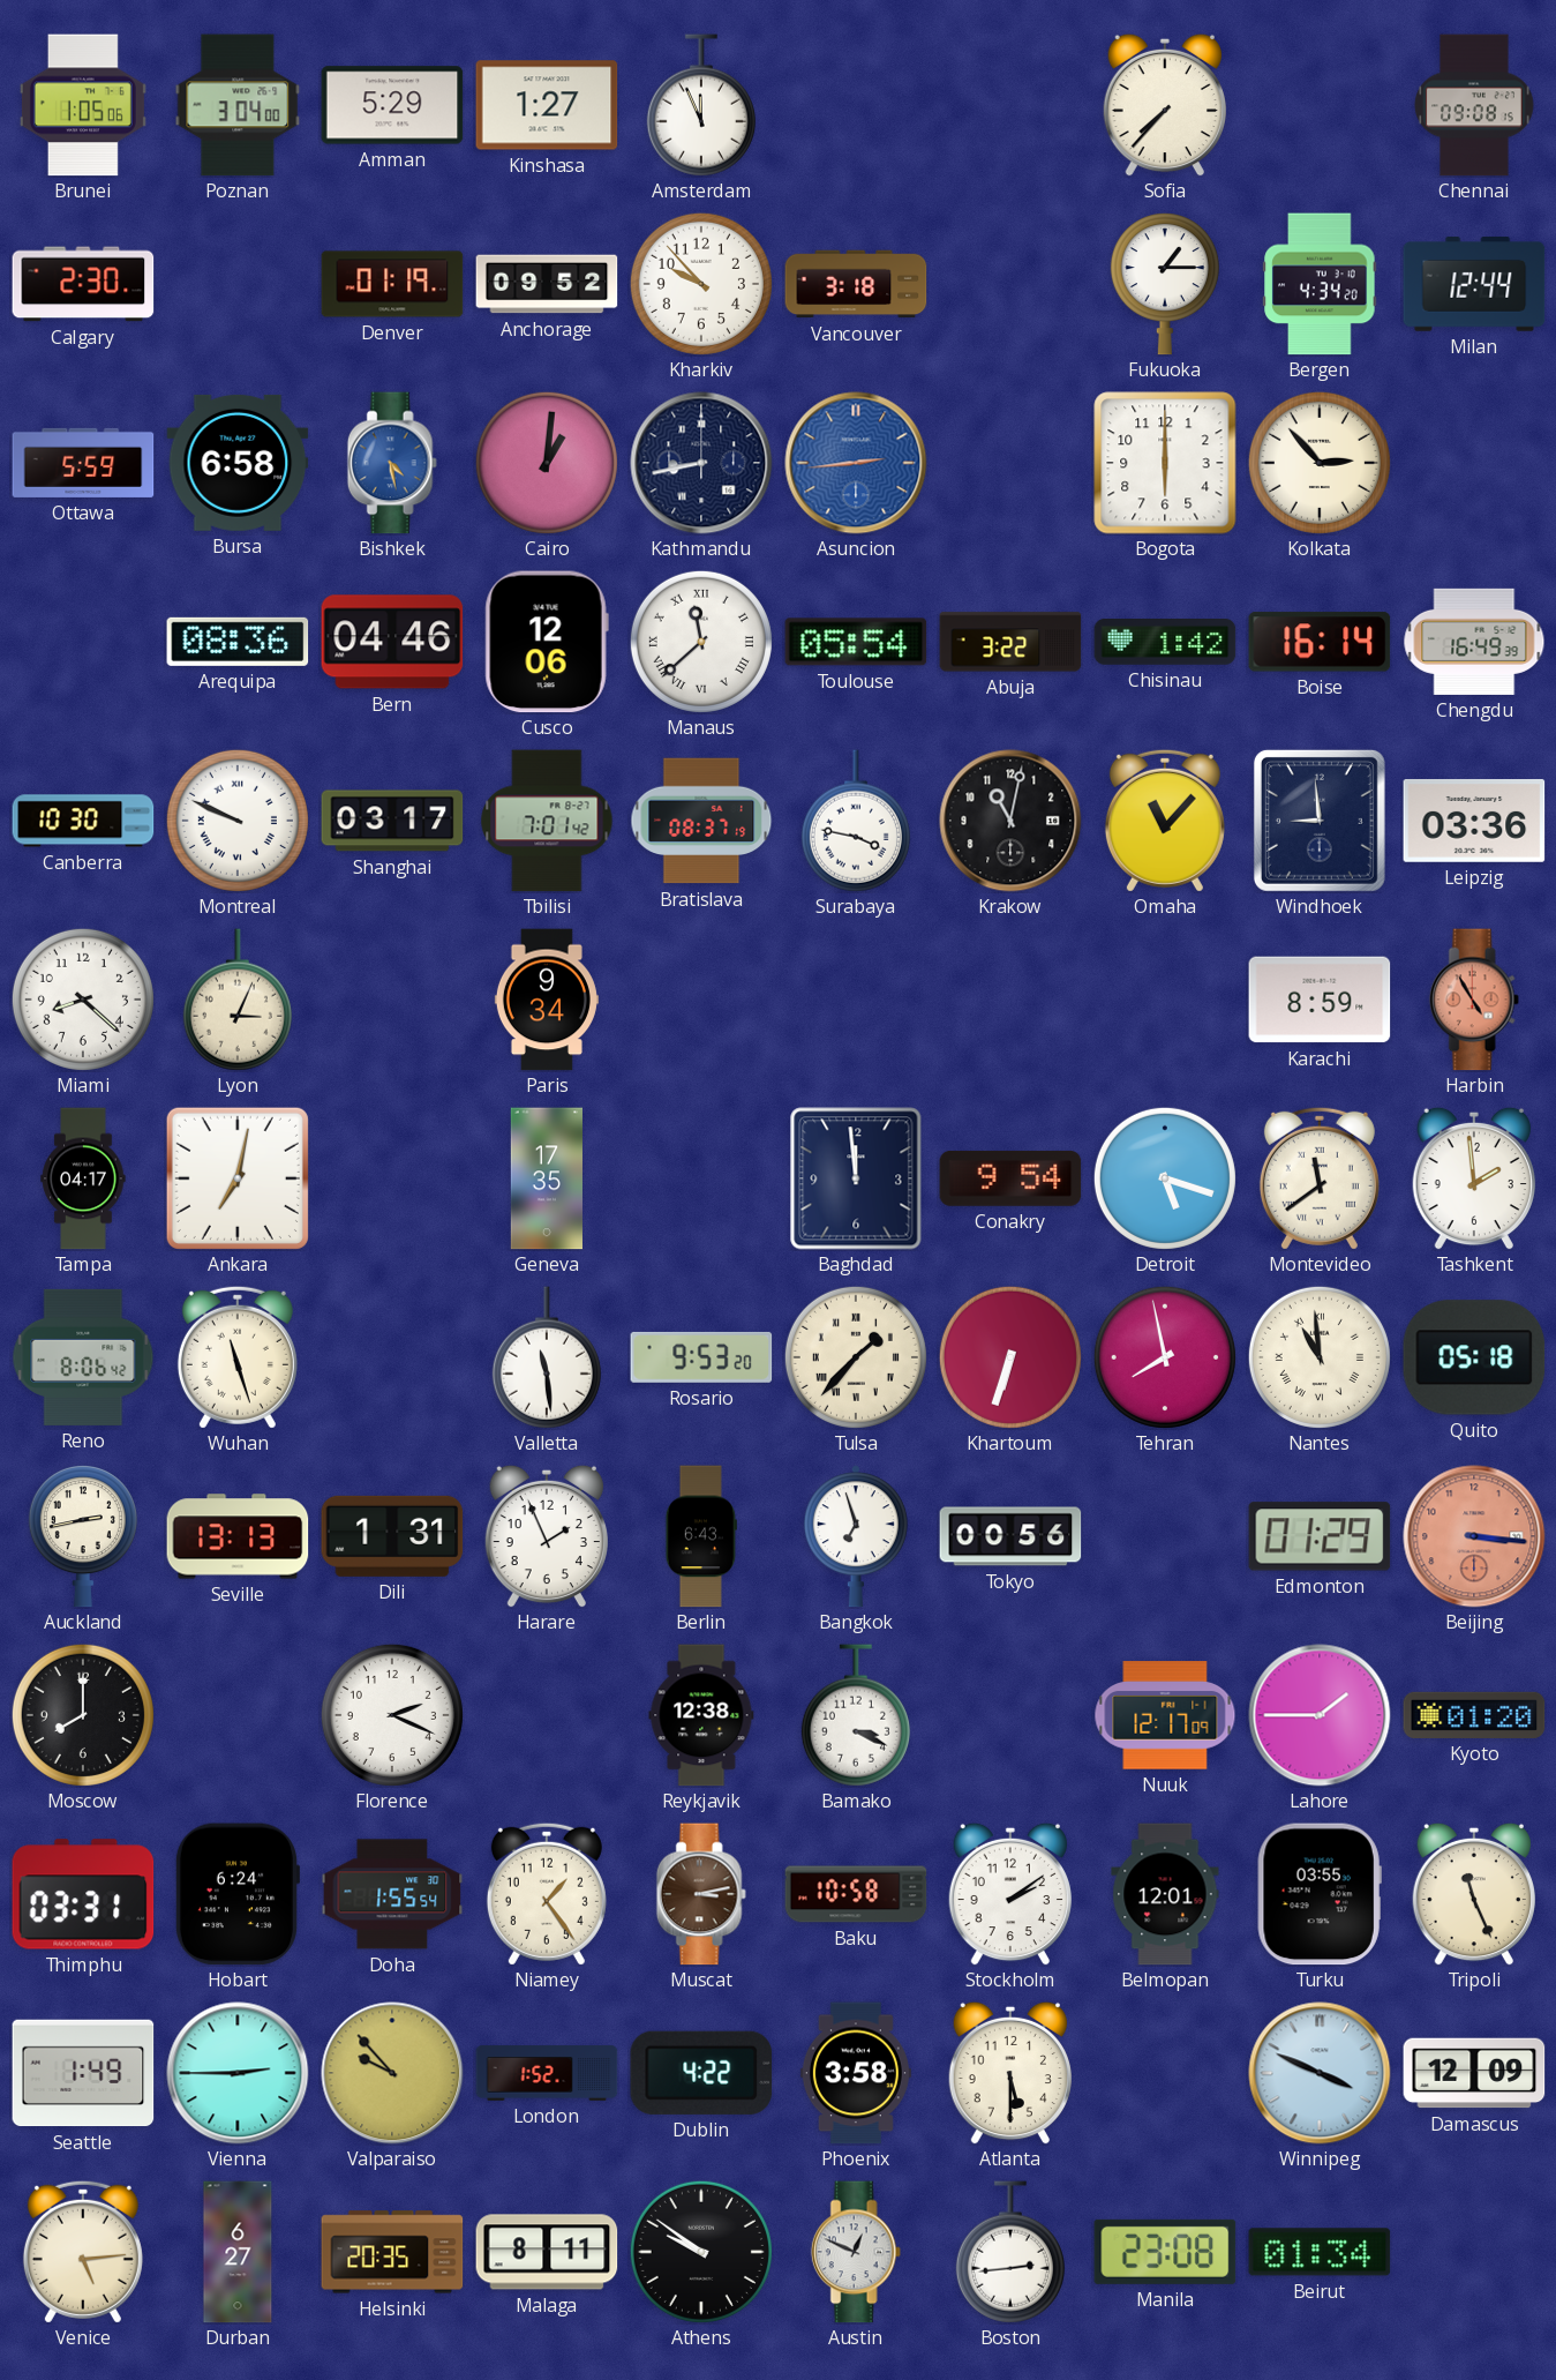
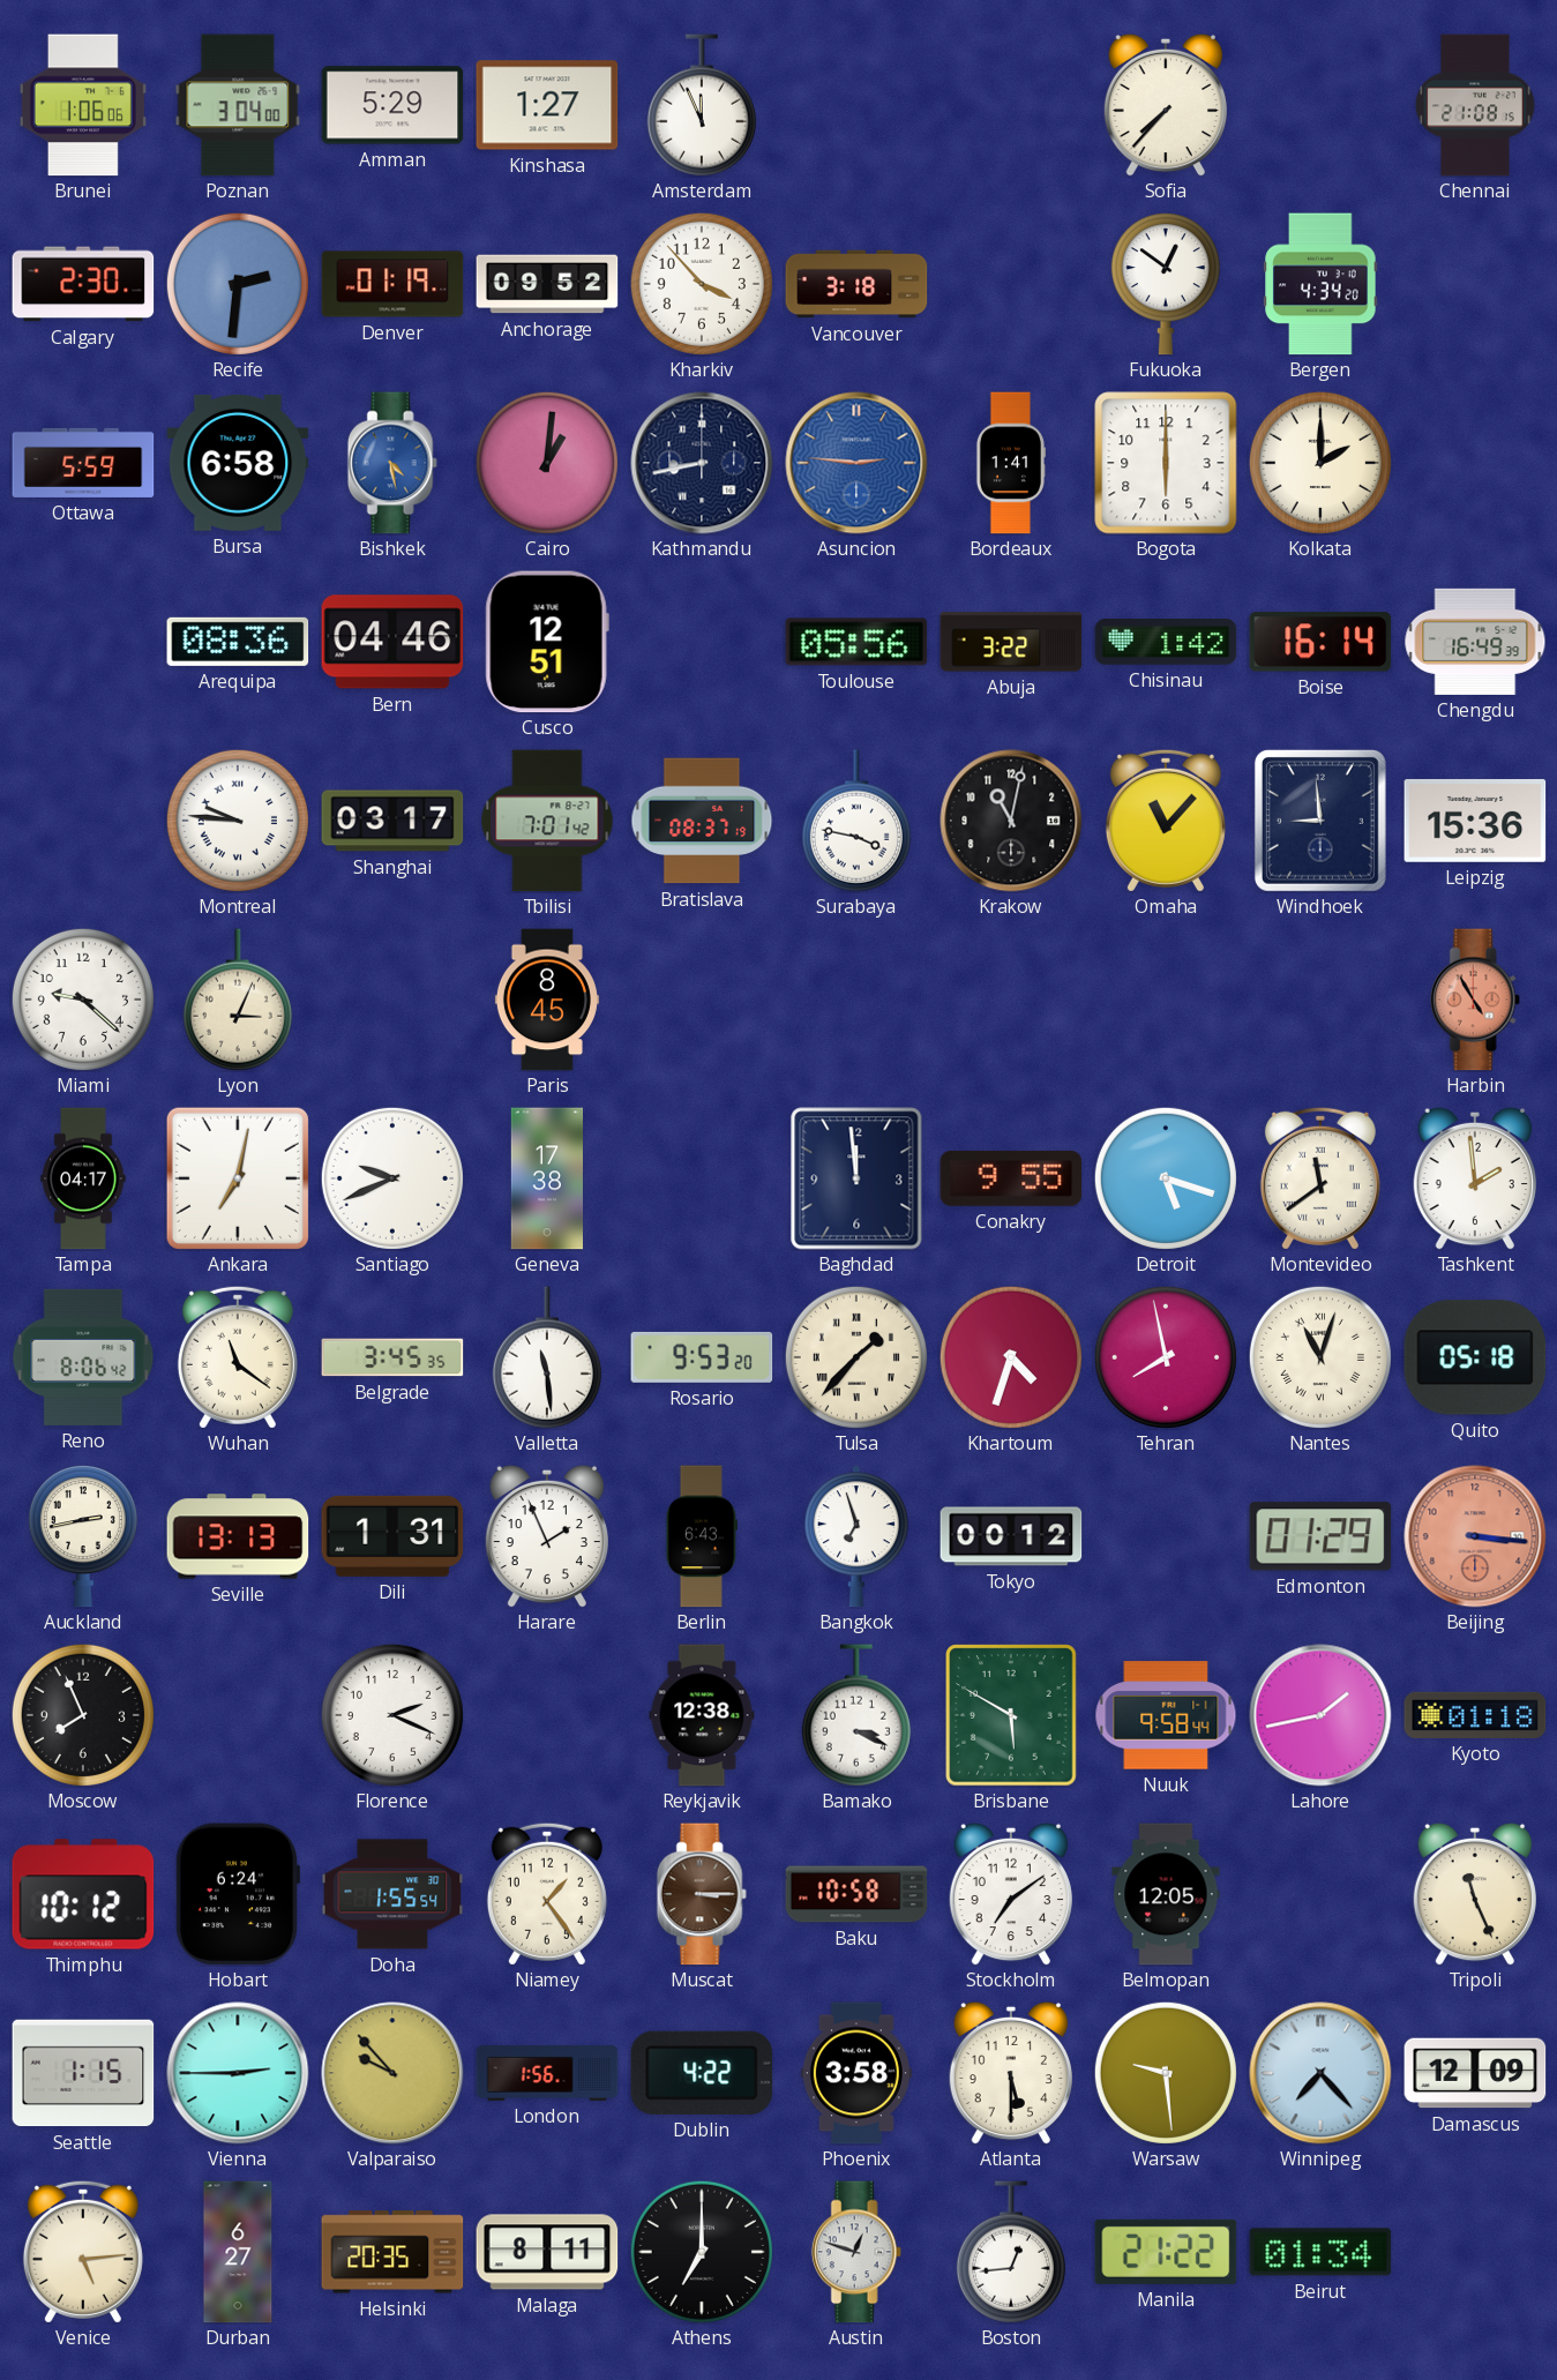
Brunei: 1:05 -> 1:06 (83, 105)
Chennai: 09:08 -> 21:08 (1475, 105)
Recife: none -> 2:31 (238, 284)
Kharkiv: 9:53 -> 3:53 (702, 284)
Fukuoka: 1:15 -> 12:51 (1166, 285)
Milan: 12:44 -> none (1474, 284)
Asuncion: 2:44 -> 2:46 (856, 463)
Bordeaux: none -> 1:41 (1010, 463)
Kolkata: 2:53 -> 2:00 (1320, 463)
Cusco: 12:06 -> 12:51 (547, 642)
Manaus: 11:38 -> none (701, 642)
Toulouse: 05:54 -> 05:56 (856, 642)
Canberra: 10:30 -> none (83, 821)
Montreal: 9:49 -> 9:46 (238, 821)
Leipzig: 03:36 -> 15:36 (1475, 821)
Miami: 8:22 -> 9:22 (83, 1000)
Paris: 9:34 -> 8:45 (547, 1000)
Karachi: 8:59 -> none (1320, 1000)
Santiago: none -> 9:41 (392, 1178)
Geneva: 17:35 -> 17:38 (546, 1178)
Conakry: 9:54 -> 9:55 (1011, 1178)
Wuhan: 11:27 -> 11:21 (238, 1357)
Belgrade: none -> 3:45 (392, 1357)
Khartoum: 6:33 -> 4:33 (1011, 1357)
Nantes: 10:59 -> 11:03 (1320, 1357)
Tokyo: 00:56 -> 00:12 (1011, 1536)
Moscow: 8:00 -> 7:56 (83, 1715)
Brisbane: none -> 5:50 (1011, 1715)
Nuuk: 12:17 -> 9:58 (1166, 1715)
Lahore: 1:45 -> 1:43 (1320, 1715)
Kyoto: 01:20 -> 01:18 (1475, 1715)
Thimphu: 03:31 -> 10:12 (83, 1894)
Muscat: 3:13 -> 3:15 (702, 1894)
Stockholm: 2:09 -> 7:09 (1010, 1894)
Belmopan: 12:01 -> 12:05 (1166, 1894)
Turku: 03:55 -> none (1320, 1894)
Seattle: 1:49 -> 1:15 (83, 2073)
London: 1:52 -> 1:56 (547, 2073)
Warsaw: none -> 9:29 (1166, 2073)
Winnipeg: 3:49 -> 7:23 (1320, 2073)
Athens: 9:51 -> 7:00 (702, 2252)
Austin: 12:49 -> 12:48 (856, 2252)
Boston: 2:44 -> 12:44 (1011, 2252)
Manila: 23:08 -> 21:22 (1166, 2252)
